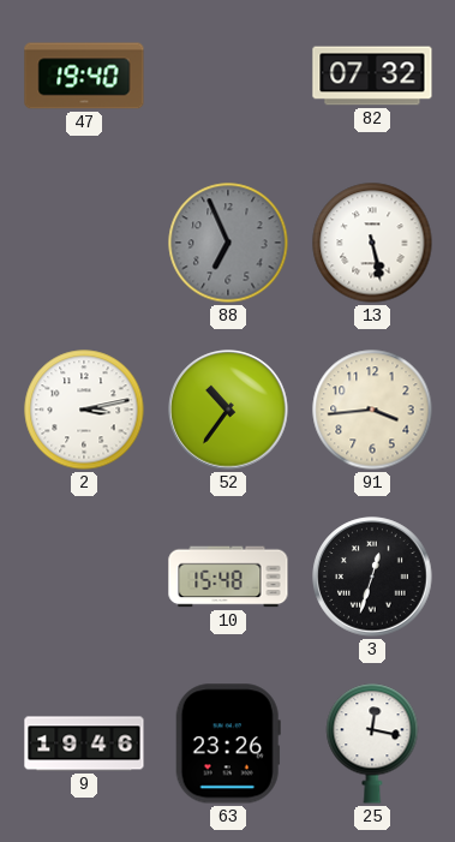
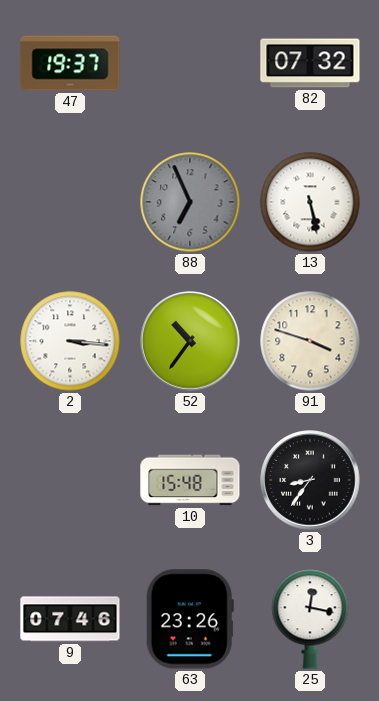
47: 19:40 -> 19:37 (70, 63)
2: 3:13 -> 3:16 (70, 341)
91: 3:44 -> 3:48 (310, 341)
3: 12:33 -> 8:36 (310, 480)
9: 19:46 -> 07:46 (70, 619)
